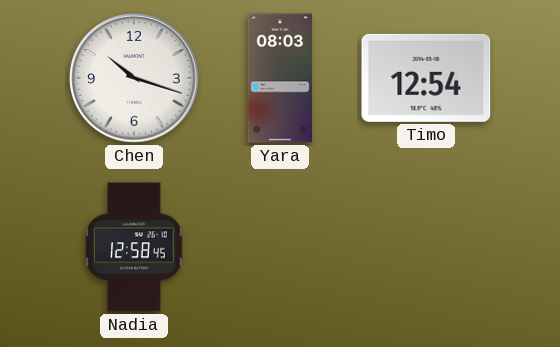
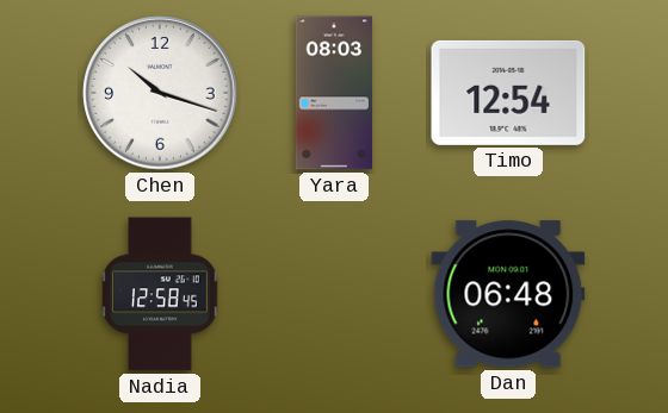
Dan: none -> 06:48 (508, 294)
